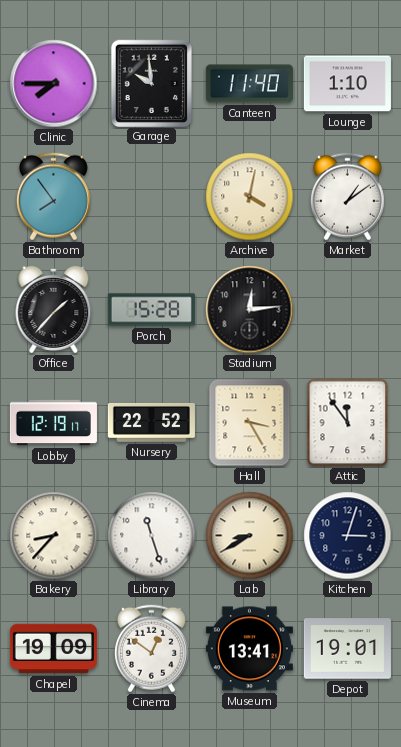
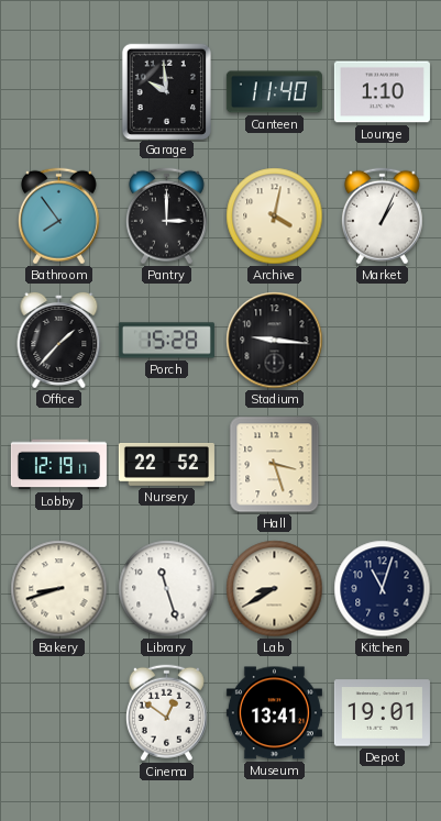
Clinic: 7:45 -> none (54, 84)
Pantry: none -> 3:00 (166, 217)
Market: 1:09 -> 1:04 (382, 217)
Stadium: 12:14 -> 9:16 (275, 341)
Hall: 3:25 -> 3:27 (275, 465)
Attic: 11:54 -> none (348, 423)
Bakery: 8:37 -> 8:42 (59, 589)
Kitchen: 3:03 -> 11:03 (383, 589)
Chapel: 19:09 -> none (53, 649)
